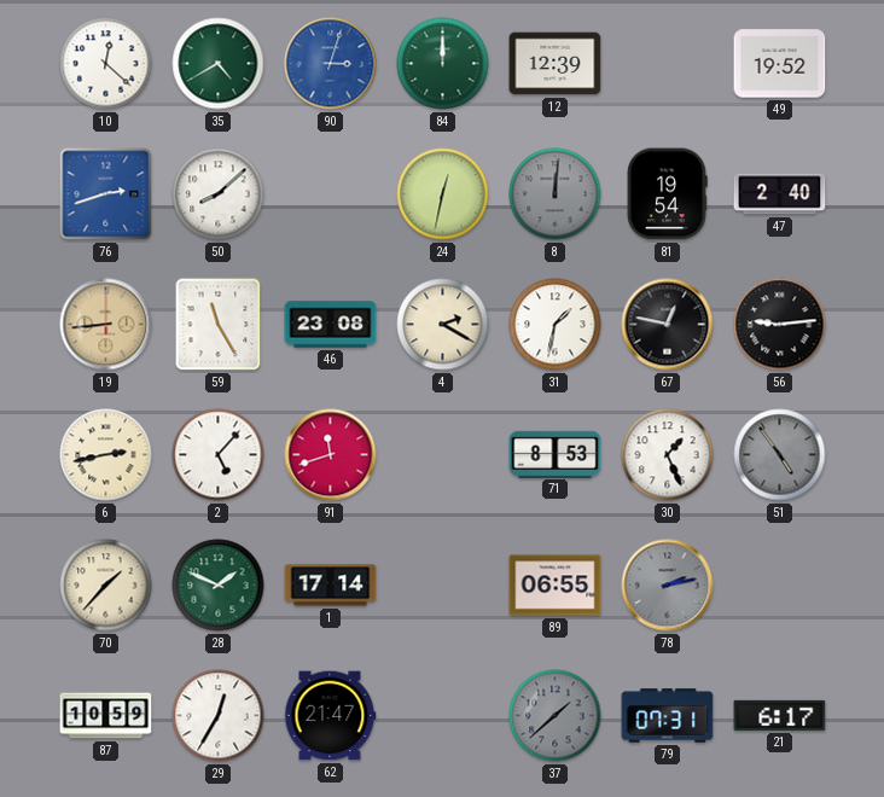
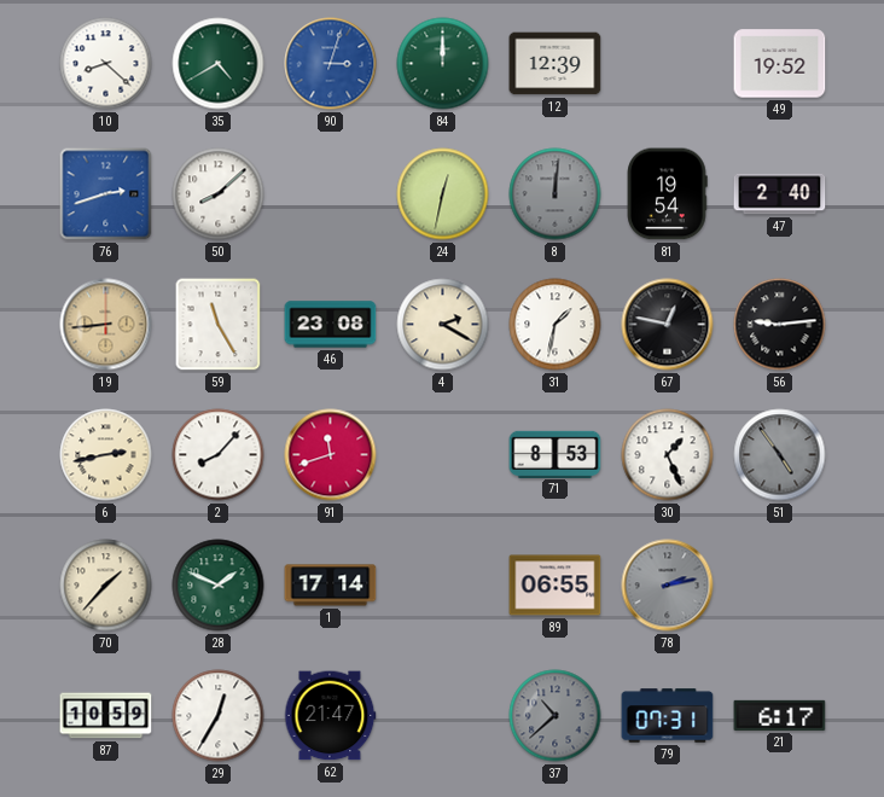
10: 12:22 -> 8:22 (106, 64)
2: 5:07 -> 8:07 (219, 455)
37: 1:38 -> 10:38 (556, 716)
